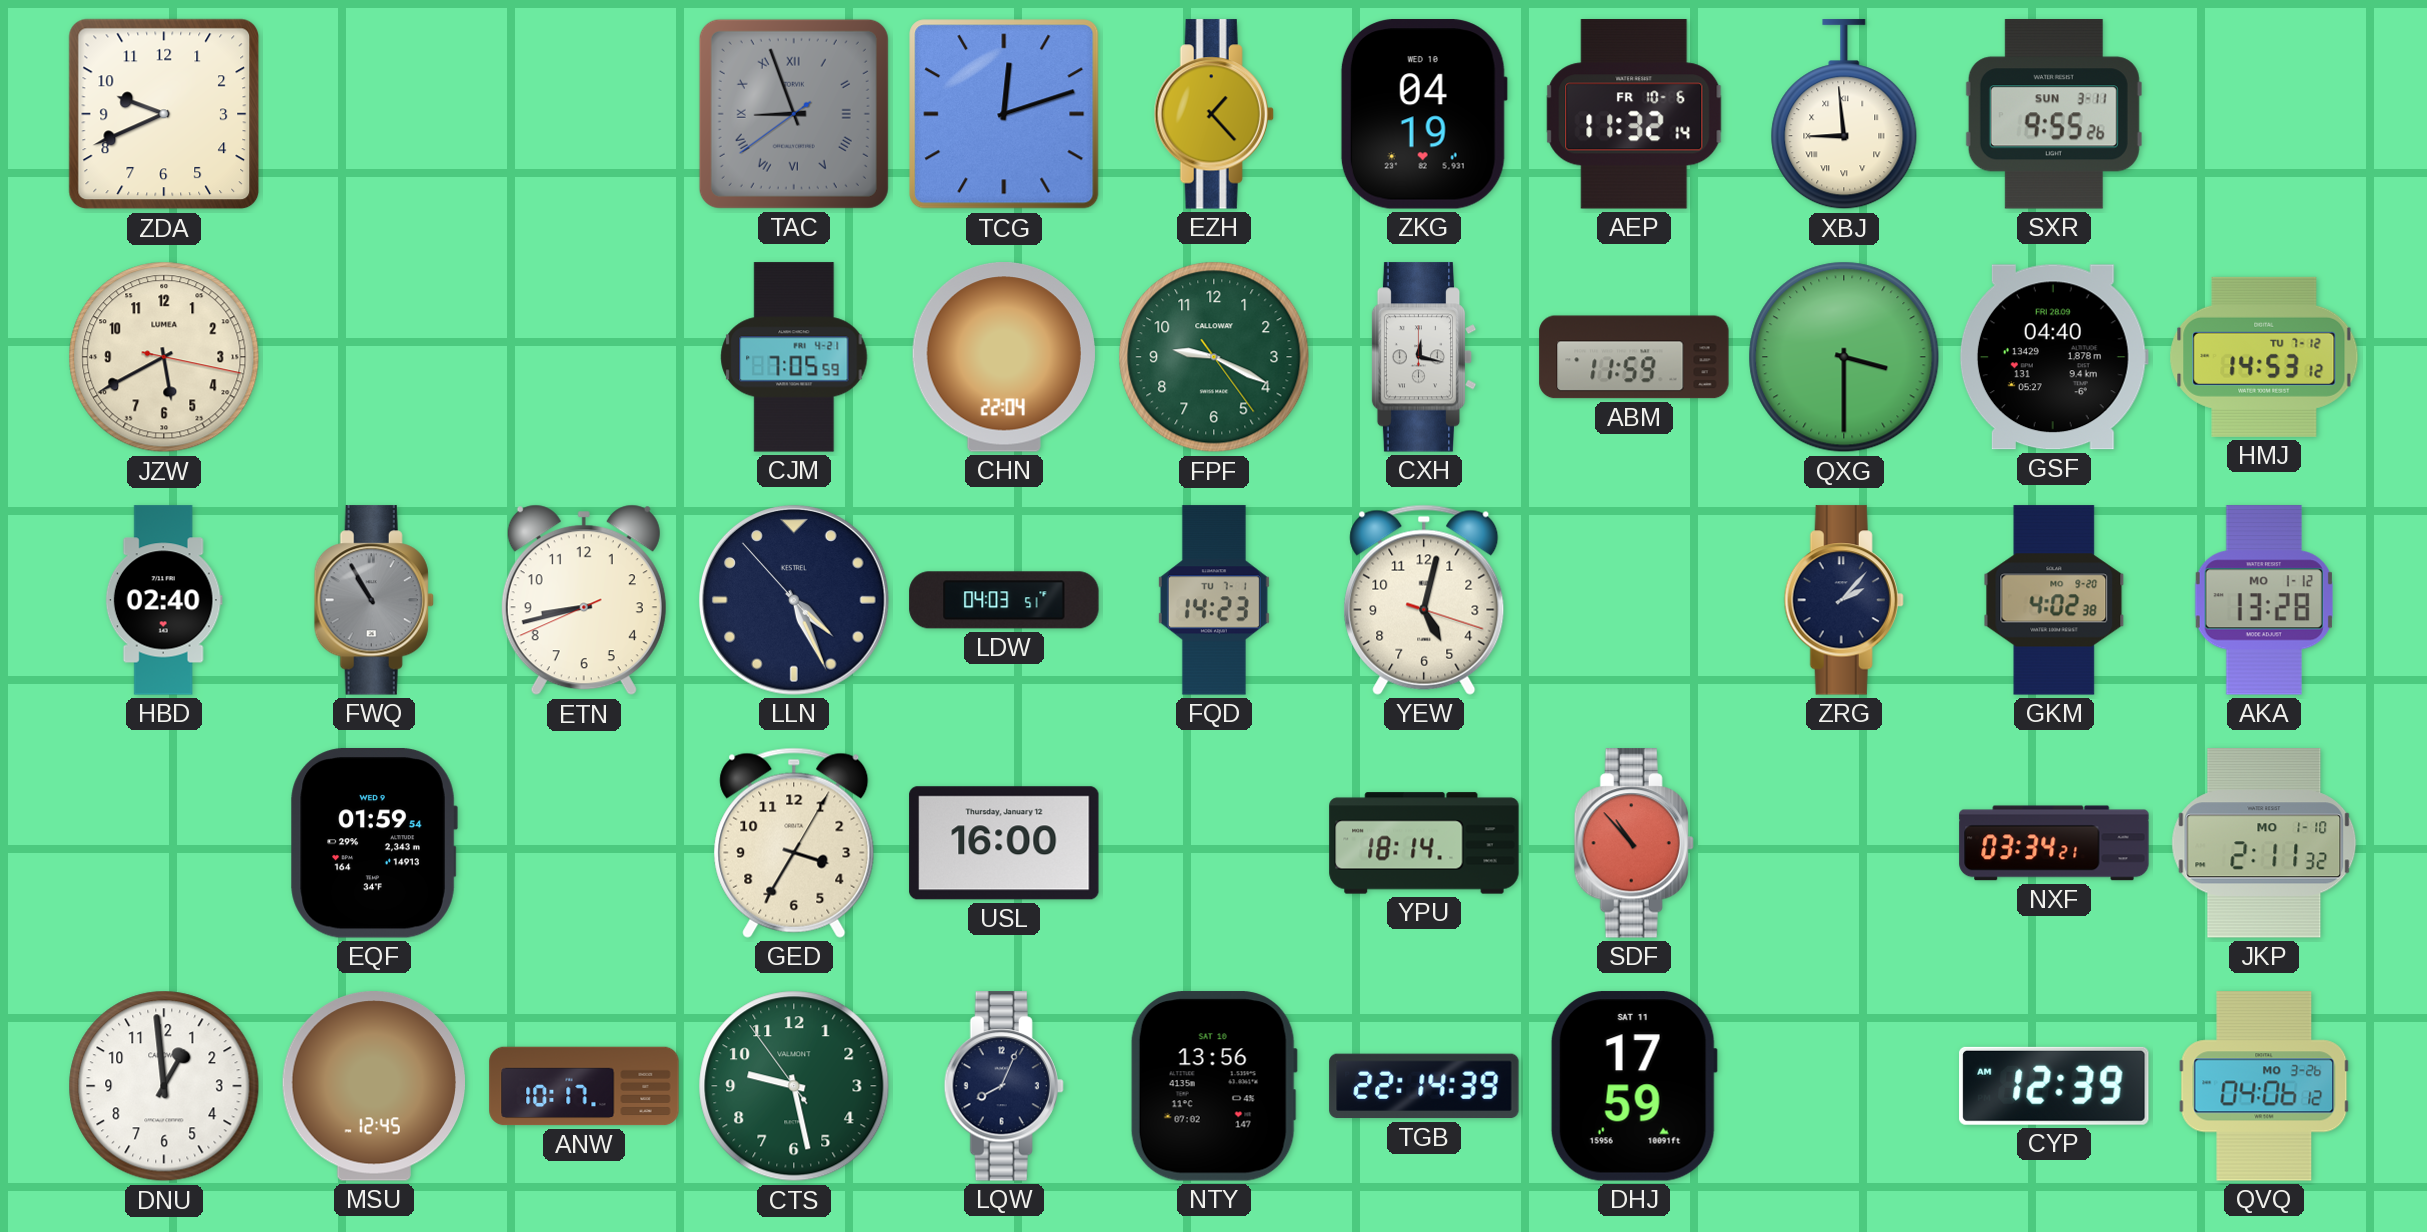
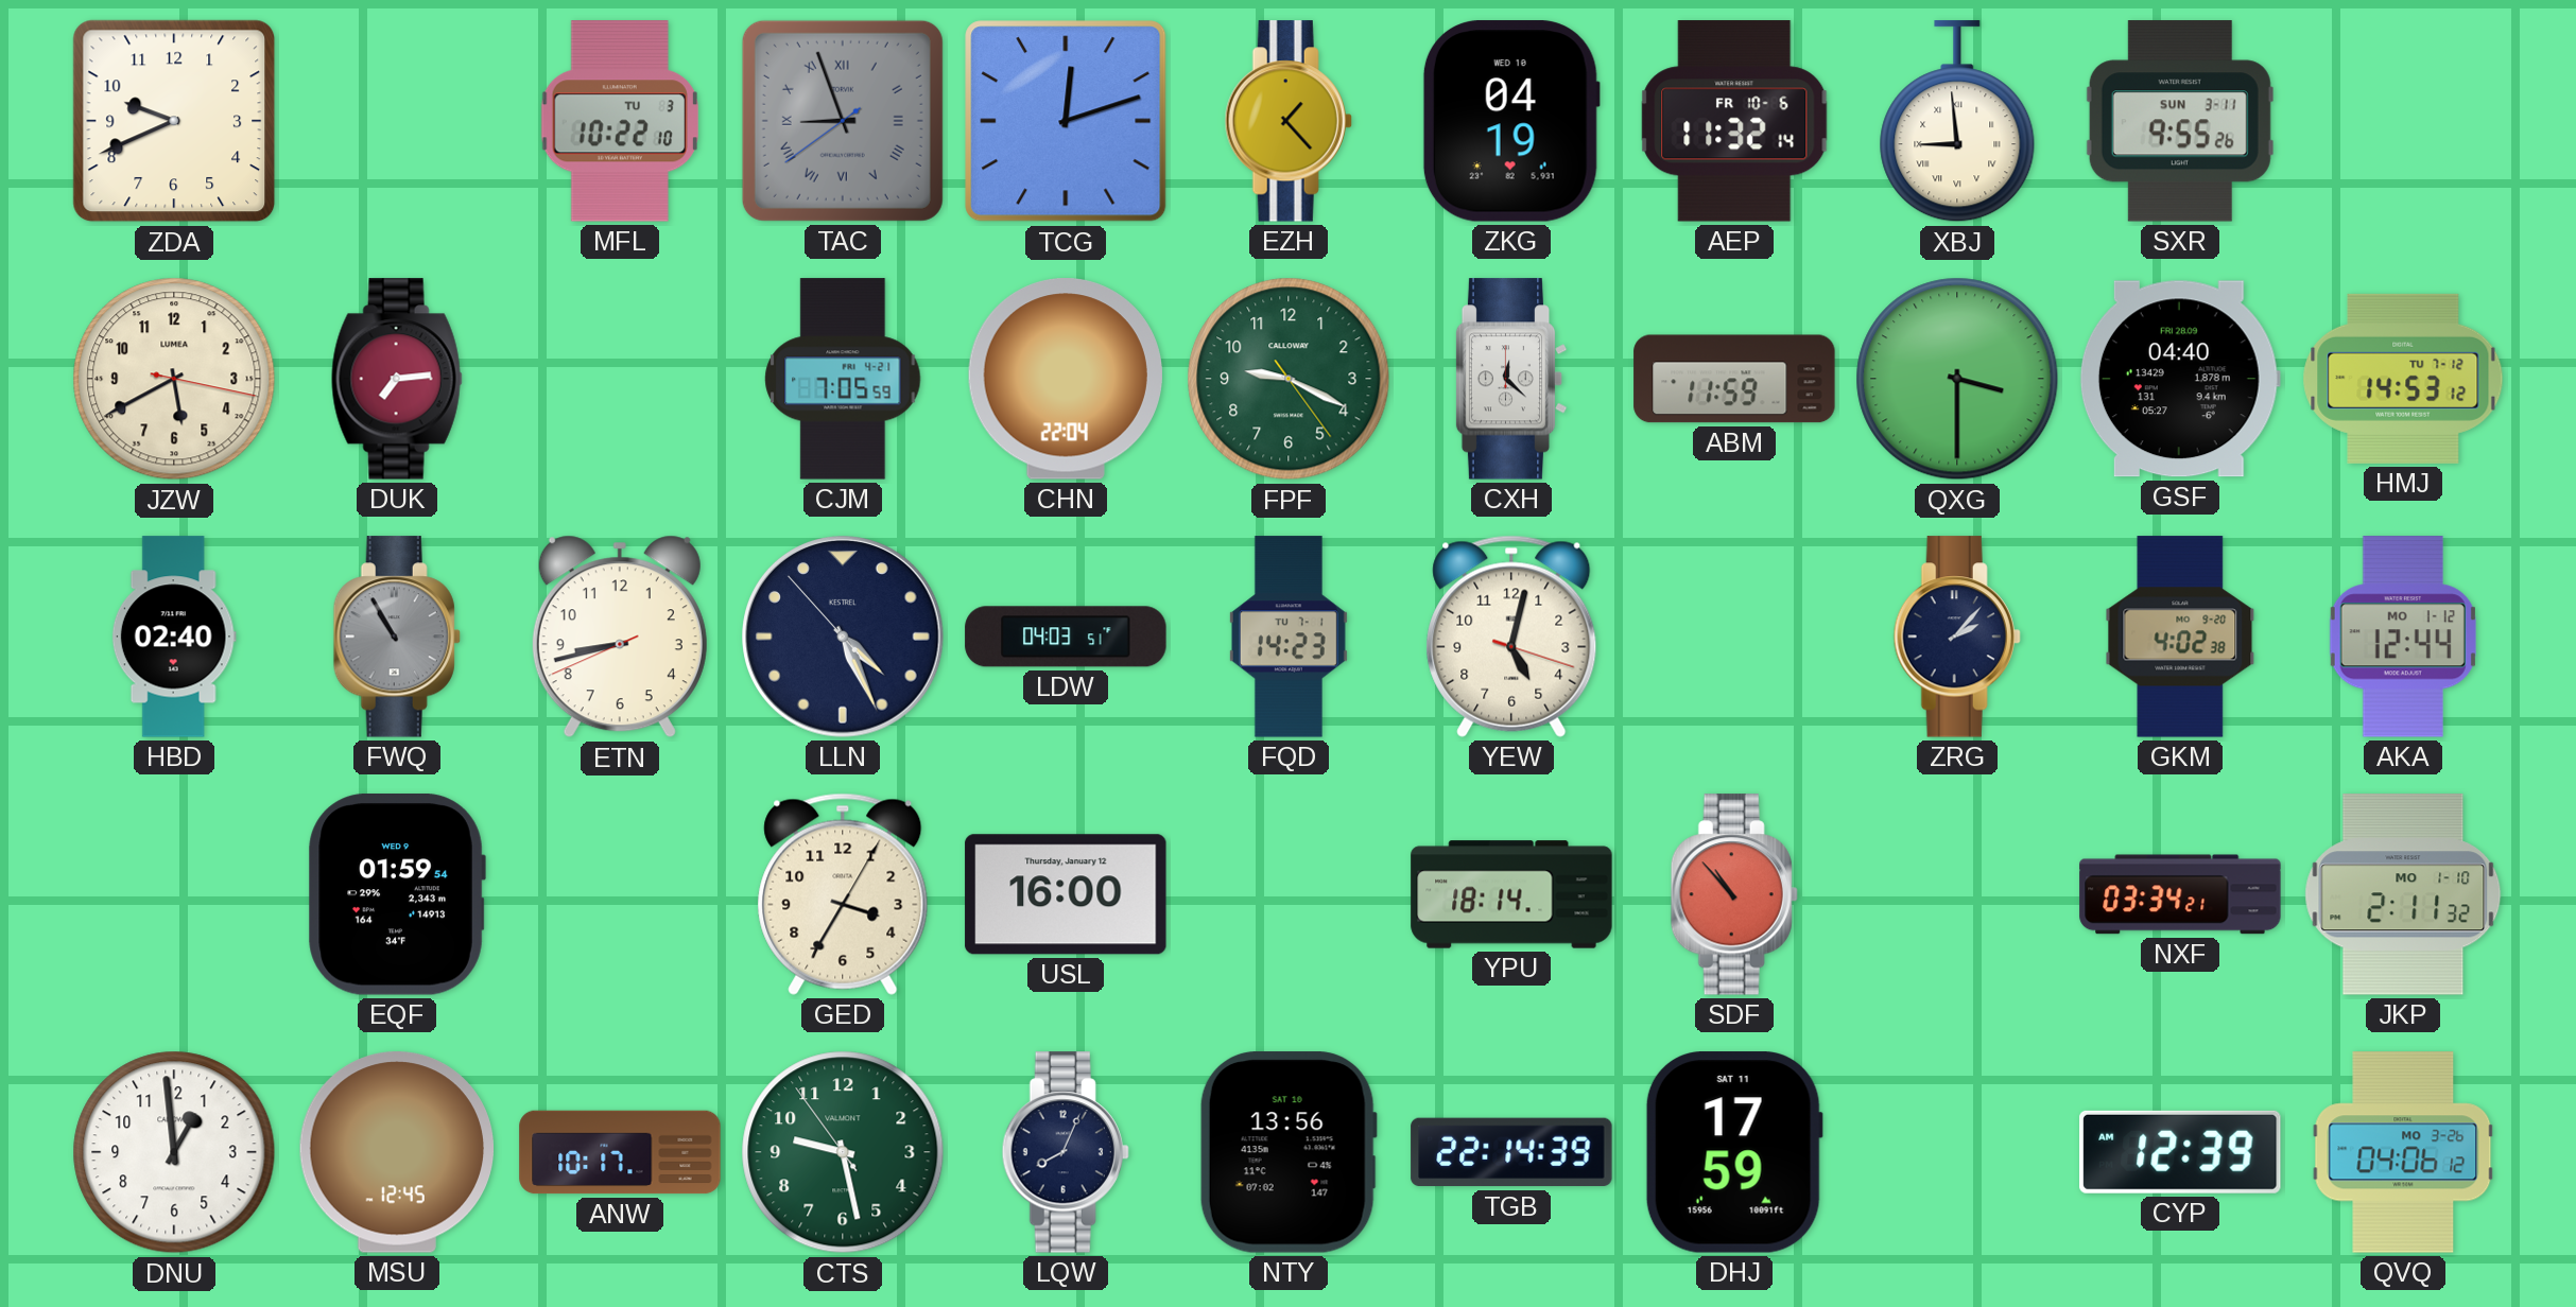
MFL: none -> 10:22 (620, 121)
DUK: none -> 7:14 (397, 379)
CXH: 12:17 -> 12:22 (1511, 379)
AKA: 13:28 -> 12:44 (2403, 637)
